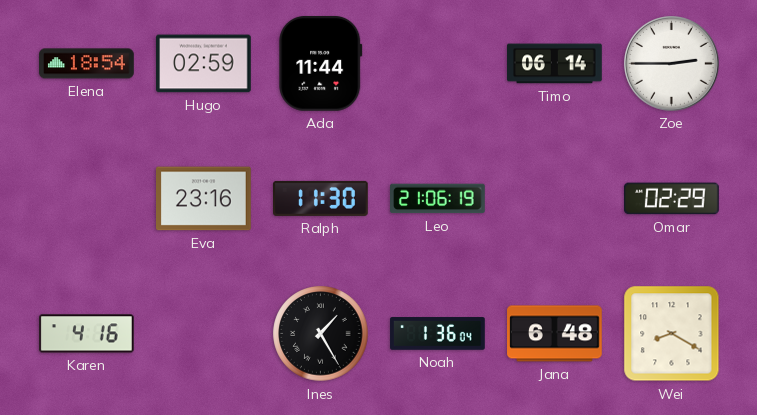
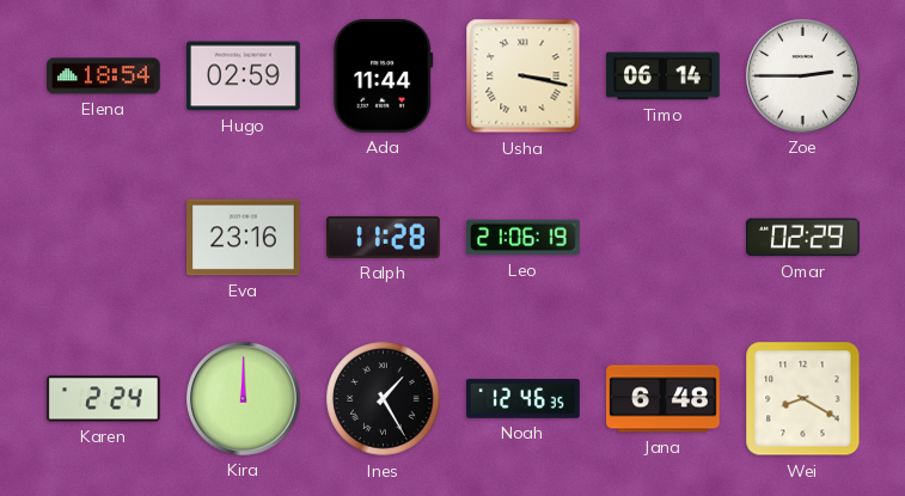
Usha: none -> 3:17 (524, 76)
Ralph: 11:30 -> 11:28 (384, 237)
Karen: 4:16 -> 2:24 (104, 399)
Kira: none -> 12:00 (244, 399)
Noah: 1:36 -> 12:46 (524, 399)
